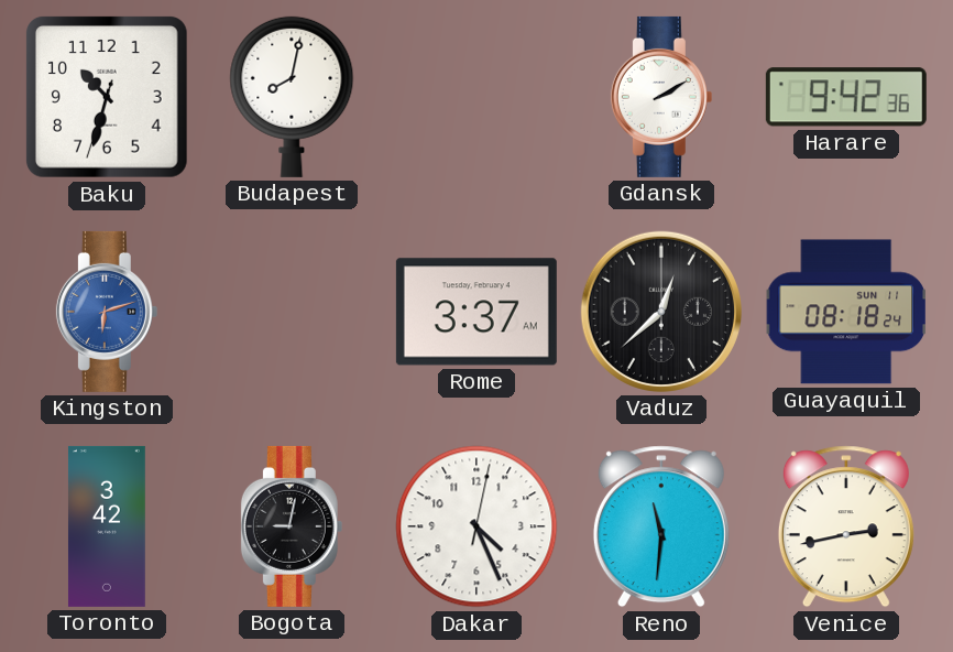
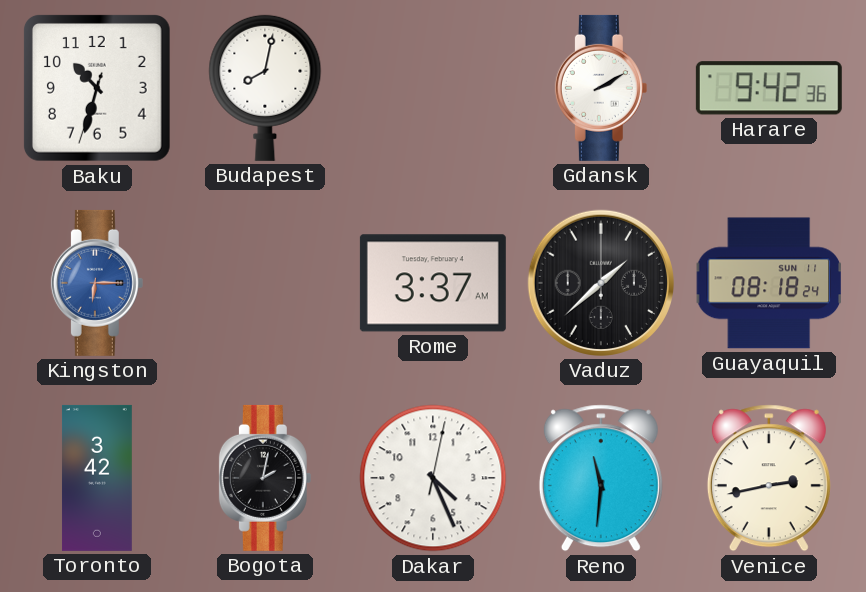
Kingston: 6:12 -> 6:15 (97, 283)
Vaduz: 12:38 -> 1:38 (601, 283)
Bogota: 9:02 -> 2:02 (265, 478)
